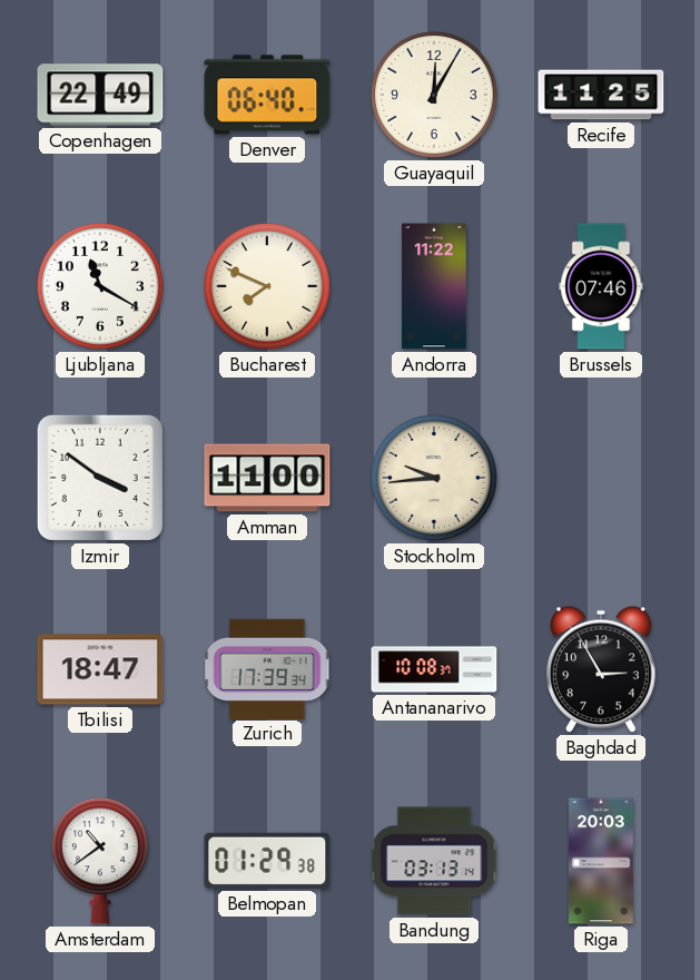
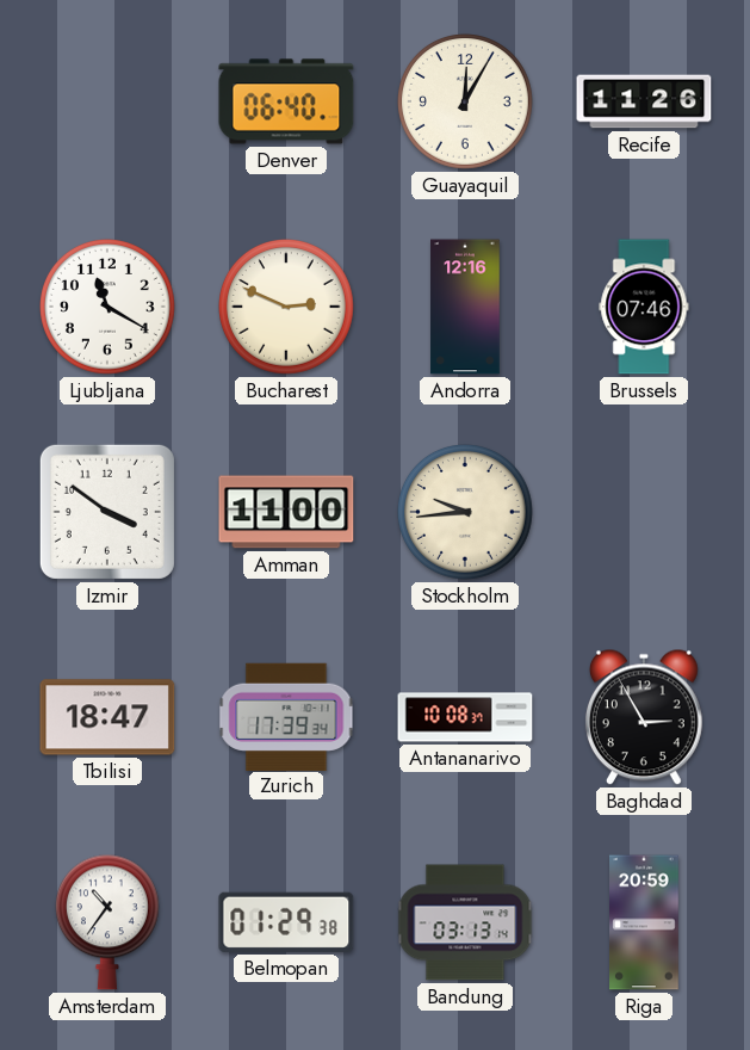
Copenhagen: 22:49 -> none (100, 95)
Recife: 11:25 -> 11:26 (644, 101)
Bucharest: 7:49 -> 2:49 (287, 308)
Andorra: 11:22 -> 12:16 (465, 307)
Amsterdam: 10:39 -> 10:36 (107, 922)
Riga: 20:03 -> 20:59 (645, 922)
